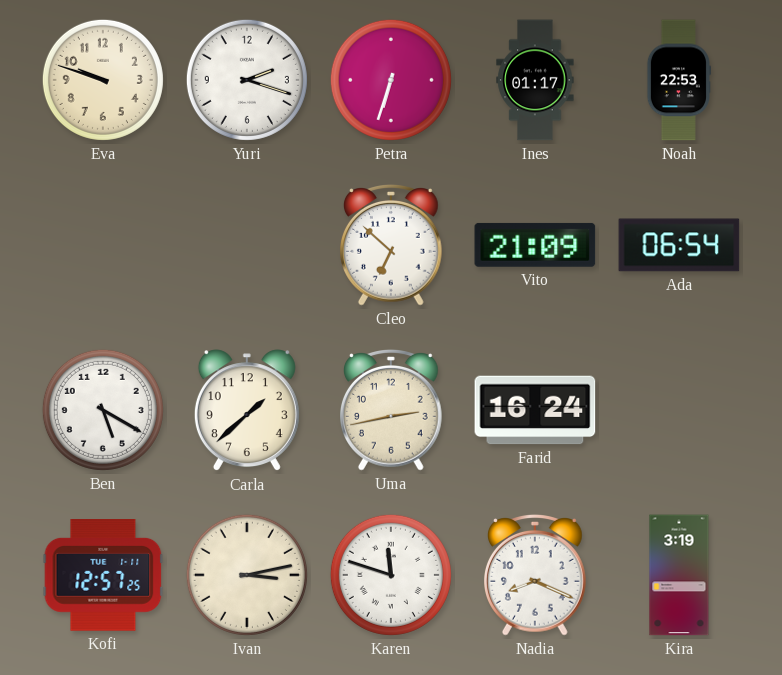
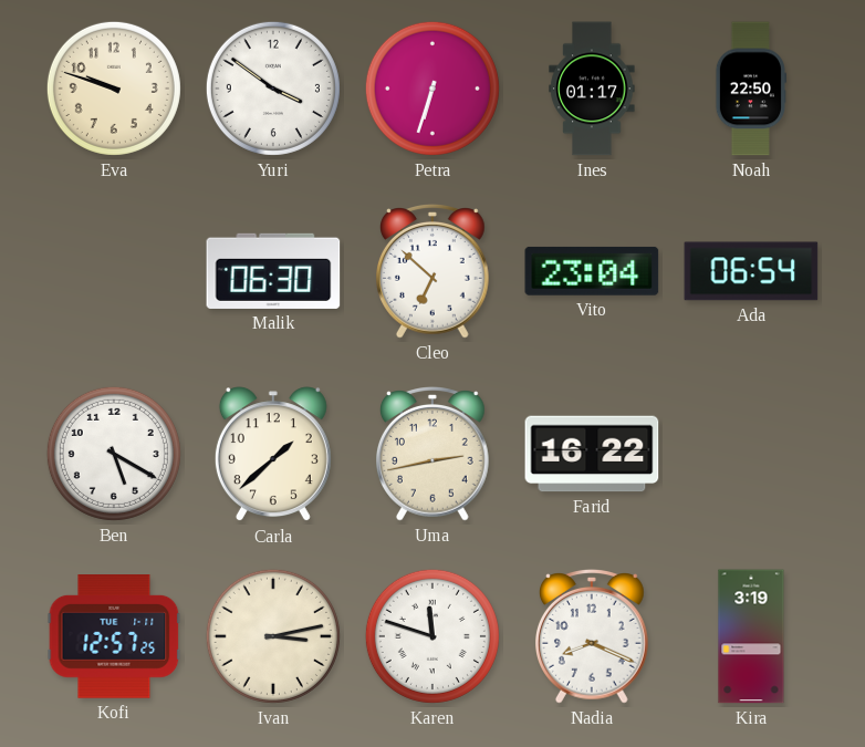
Yuri: 2:18 -> 3:51 (273, 89)
Noah: 22:53 -> 22:50 (750, 89)
Malik: none -> 06:30 (273, 271)
Vito: 21:09 -> 23:04 (592, 271)
Farid: 16:24 -> 16:22 (592, 454)
